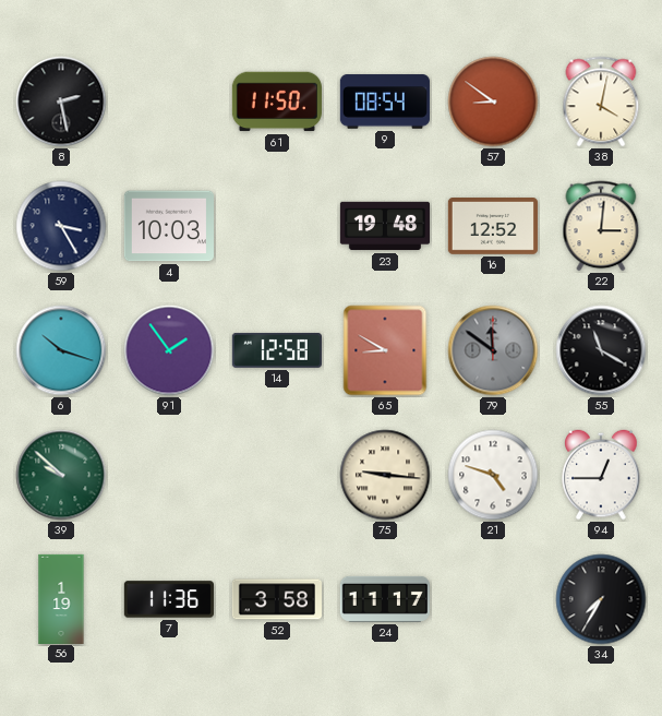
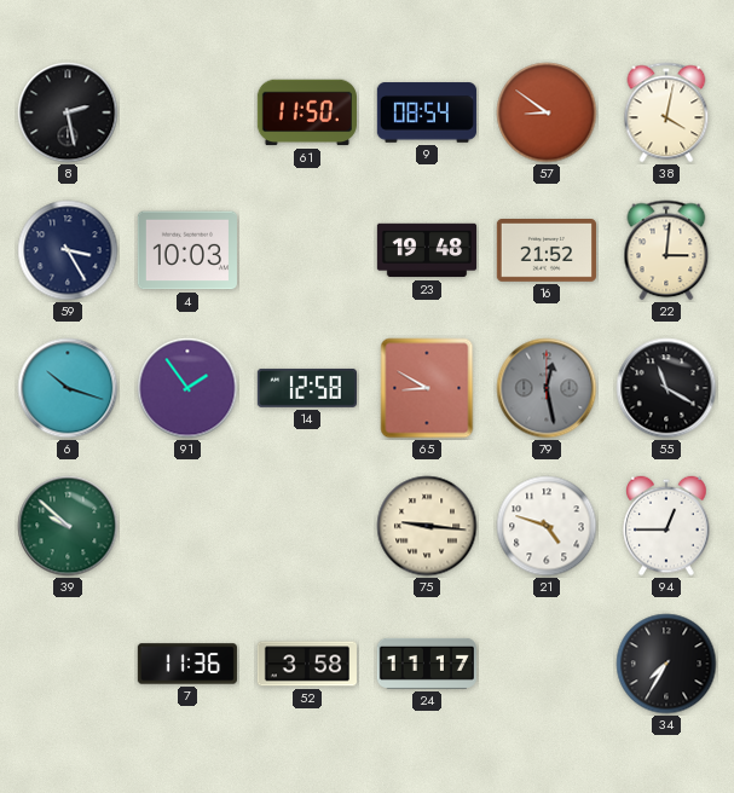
16: 12:52 -> 21:52 (547, 251)
79: 11:51 -> 12:28 (547, 388)
56: 1:19 -> none (61, 598)
